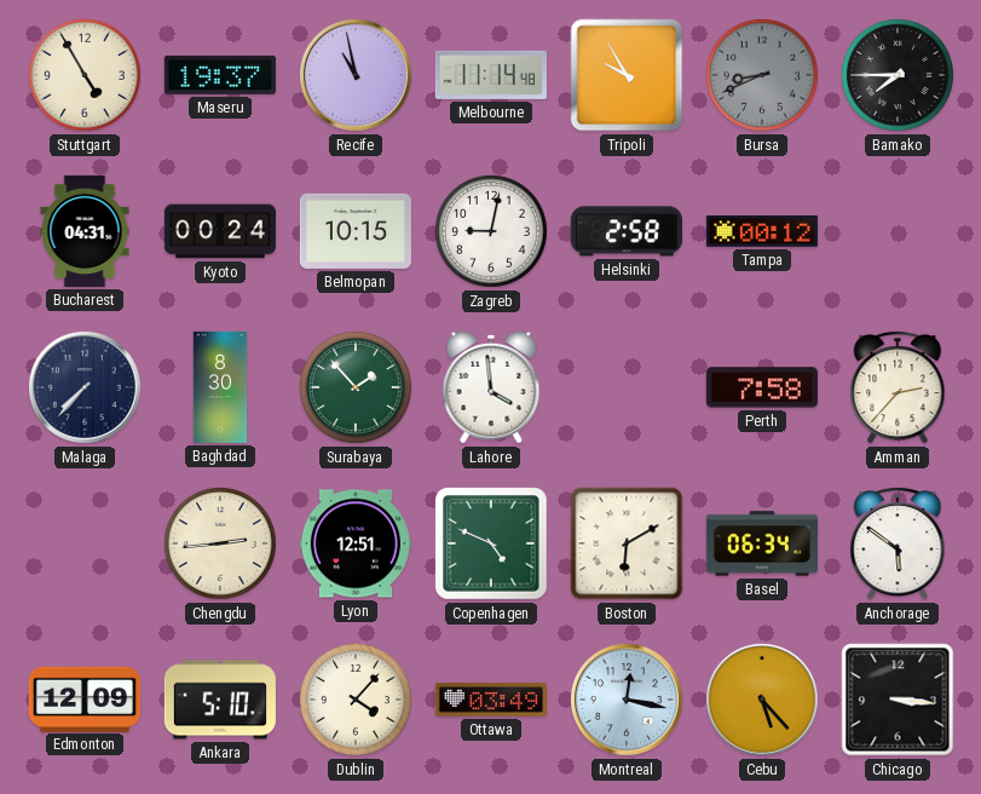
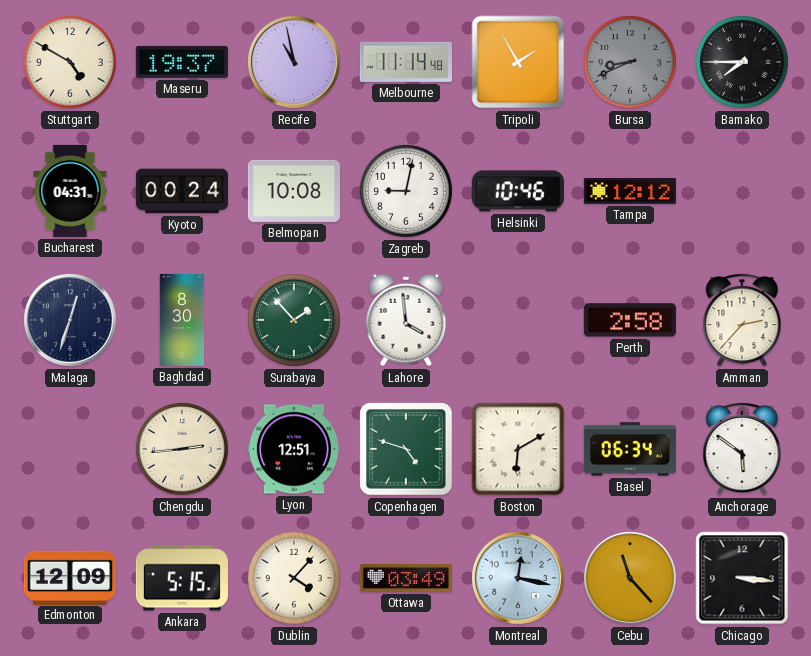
Stuttgart: 4:55 -> 4:50 (70, 62)
Tripoli: 9:55 -> 1:55 (518, 62)
Belmopan: 10:15 -> 10:08 (294, 191)
Helsinki: 2:58 -> 10:46 (518, 191)
Tampa: 00:12 -> 12:12 (630, 192)
Malaga: 7:37 -> 12:33 (70, 320)
Perth: 7:58 -> 2:58 (630, 320)
Copenhagen: 4:49 -> 4:48 (406, 449)
Ankara: 5:10 -> 5:15 (182, 578)
Cebu: 5:23 -> 11:23 (630, 578)
